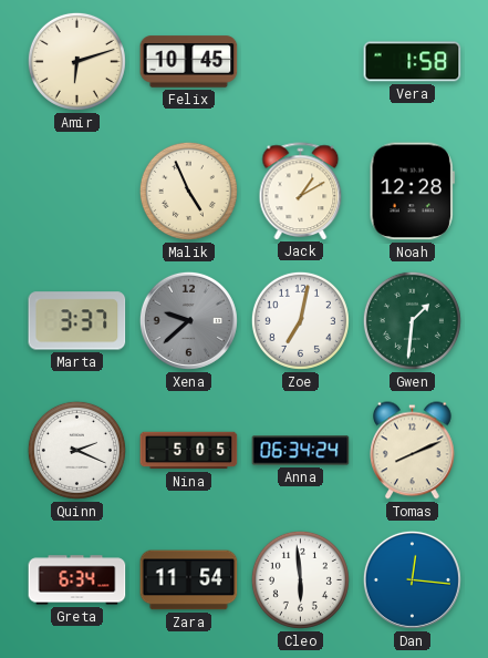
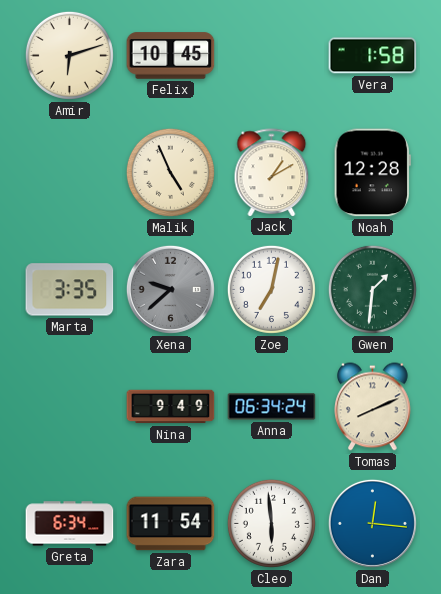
Marta: 3:37 -> 3:35 (70, 290)
Quinn: 2:19 -> none (76, 450)
Nina: 5:05 -> 9:49 (171, 407)
